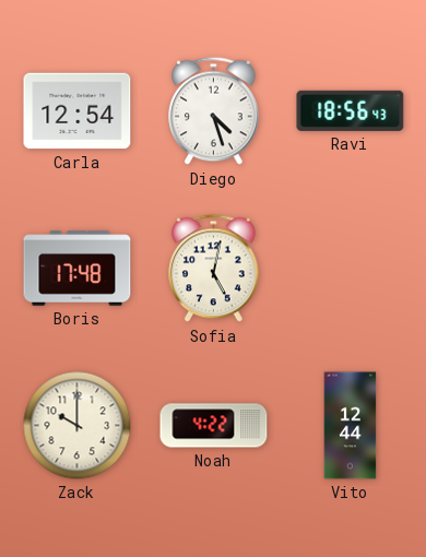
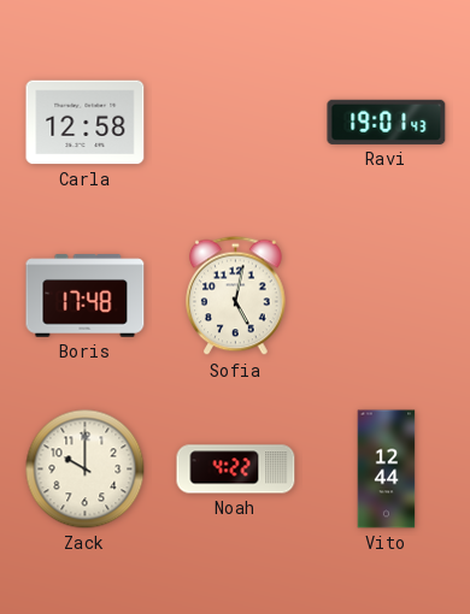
Carla: 12:54 -> 12:58 (86, 123)
Diego: 4:27 -> none (214, 111)
Ravi: 18:56 -> 19:01 (387, 122)
